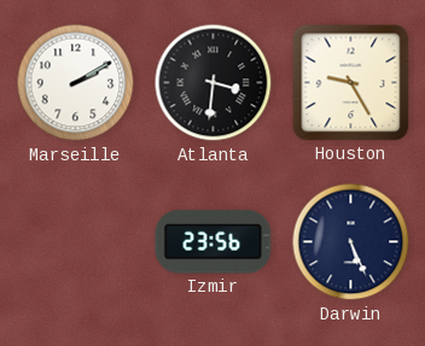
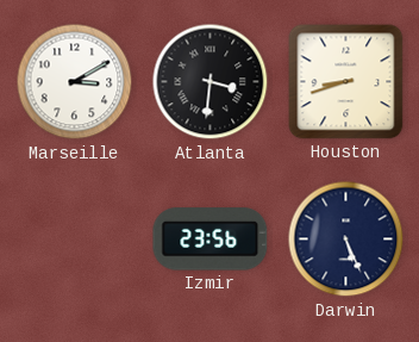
Marseille: 2:10 -> 3:10 (75, 82)
Houston: 9:25 -> 8:42 (346, 82)
